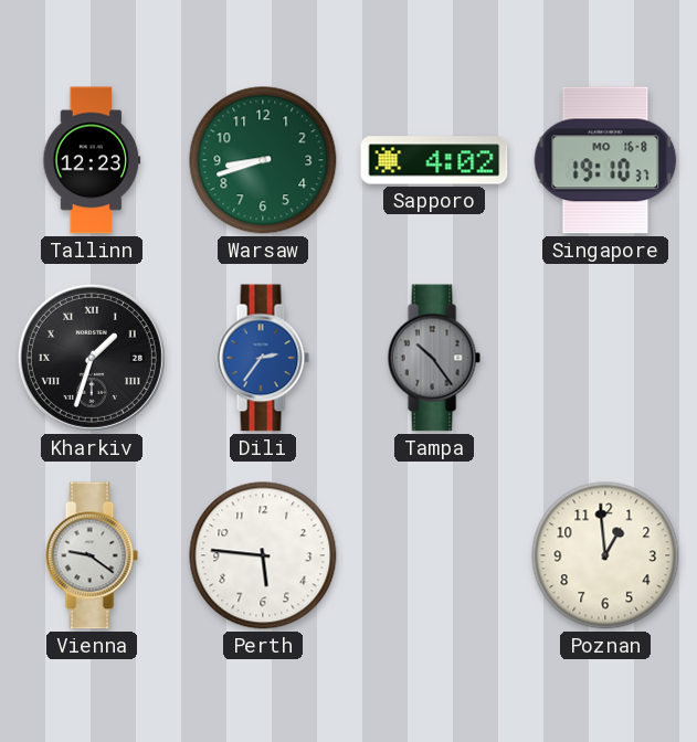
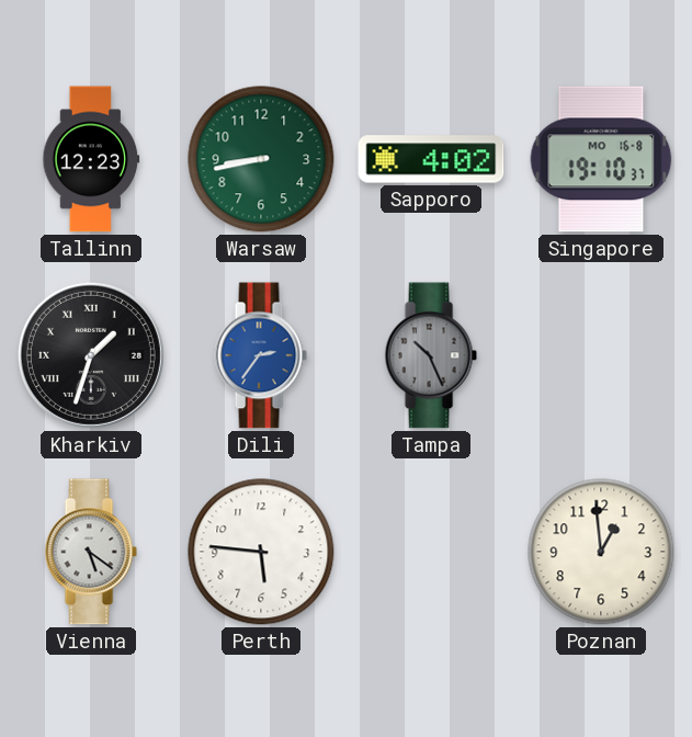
Warsaw: 8:42 -> 8:43 (261, 159)
Tampa: 10:24 -> 10:26 (431, 355)
Vienna: 9:21 -> 5:21 (91, 552)
